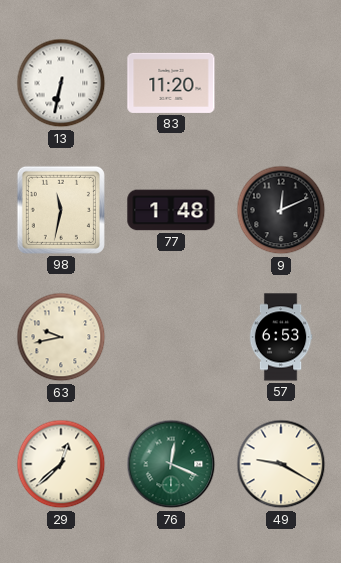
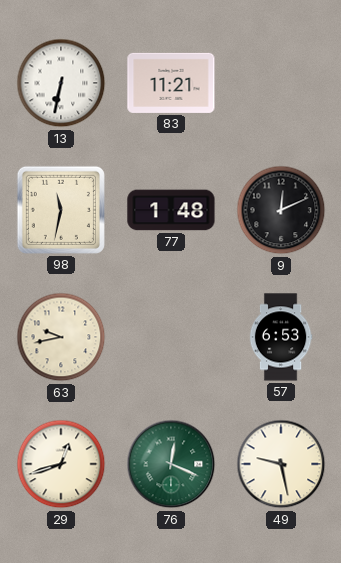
83: 11:20 -> 11:21 (171, 83)
29: 12:38 -> 12:42 (61, 464)
49: 9:20 -> 9:28 (281, 464)
